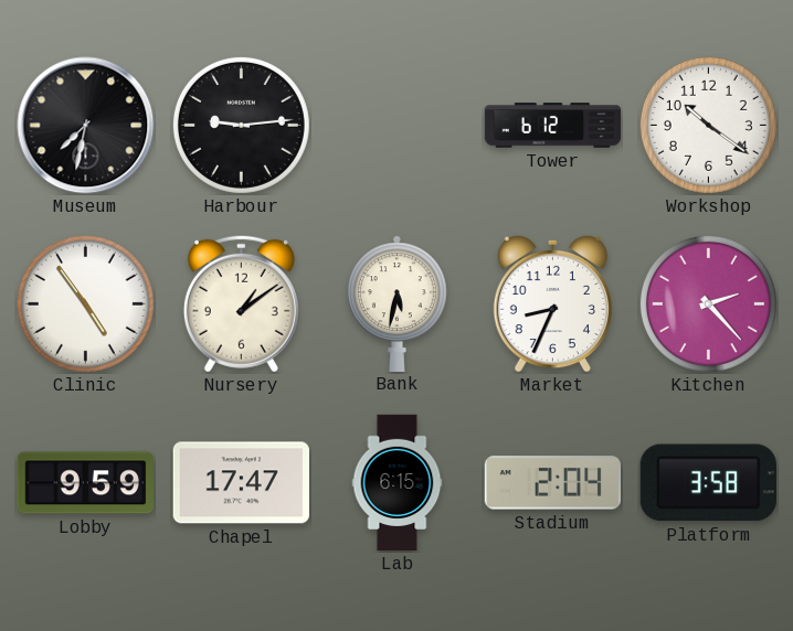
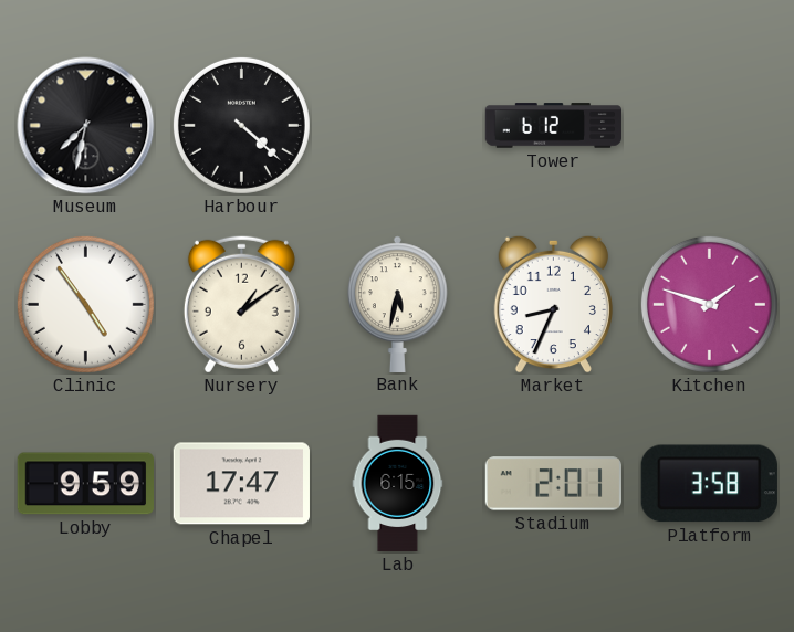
Harbour: 9:14 -> 4:22 (241, 125)
Workshop: 10:21 -> none (708, 125)
Kitchen: 2:23 -> 1:48 (709, 304)
Stadium: 2:04 -> 2:01 (553, 484)
